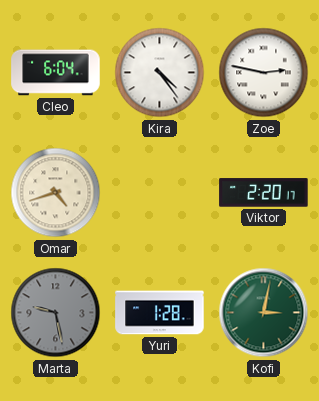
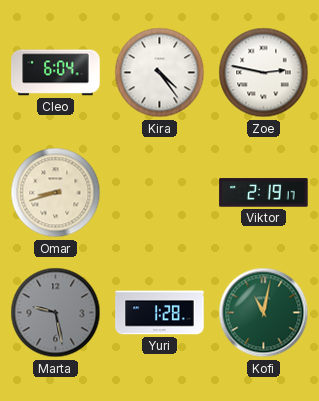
Omar: 4:42 -> 8:42 (56, 193)
Viktor: 2:20 -> 2:19 (264, 193)
Kofi: 3:02 -> 11:02 (264, 313)
